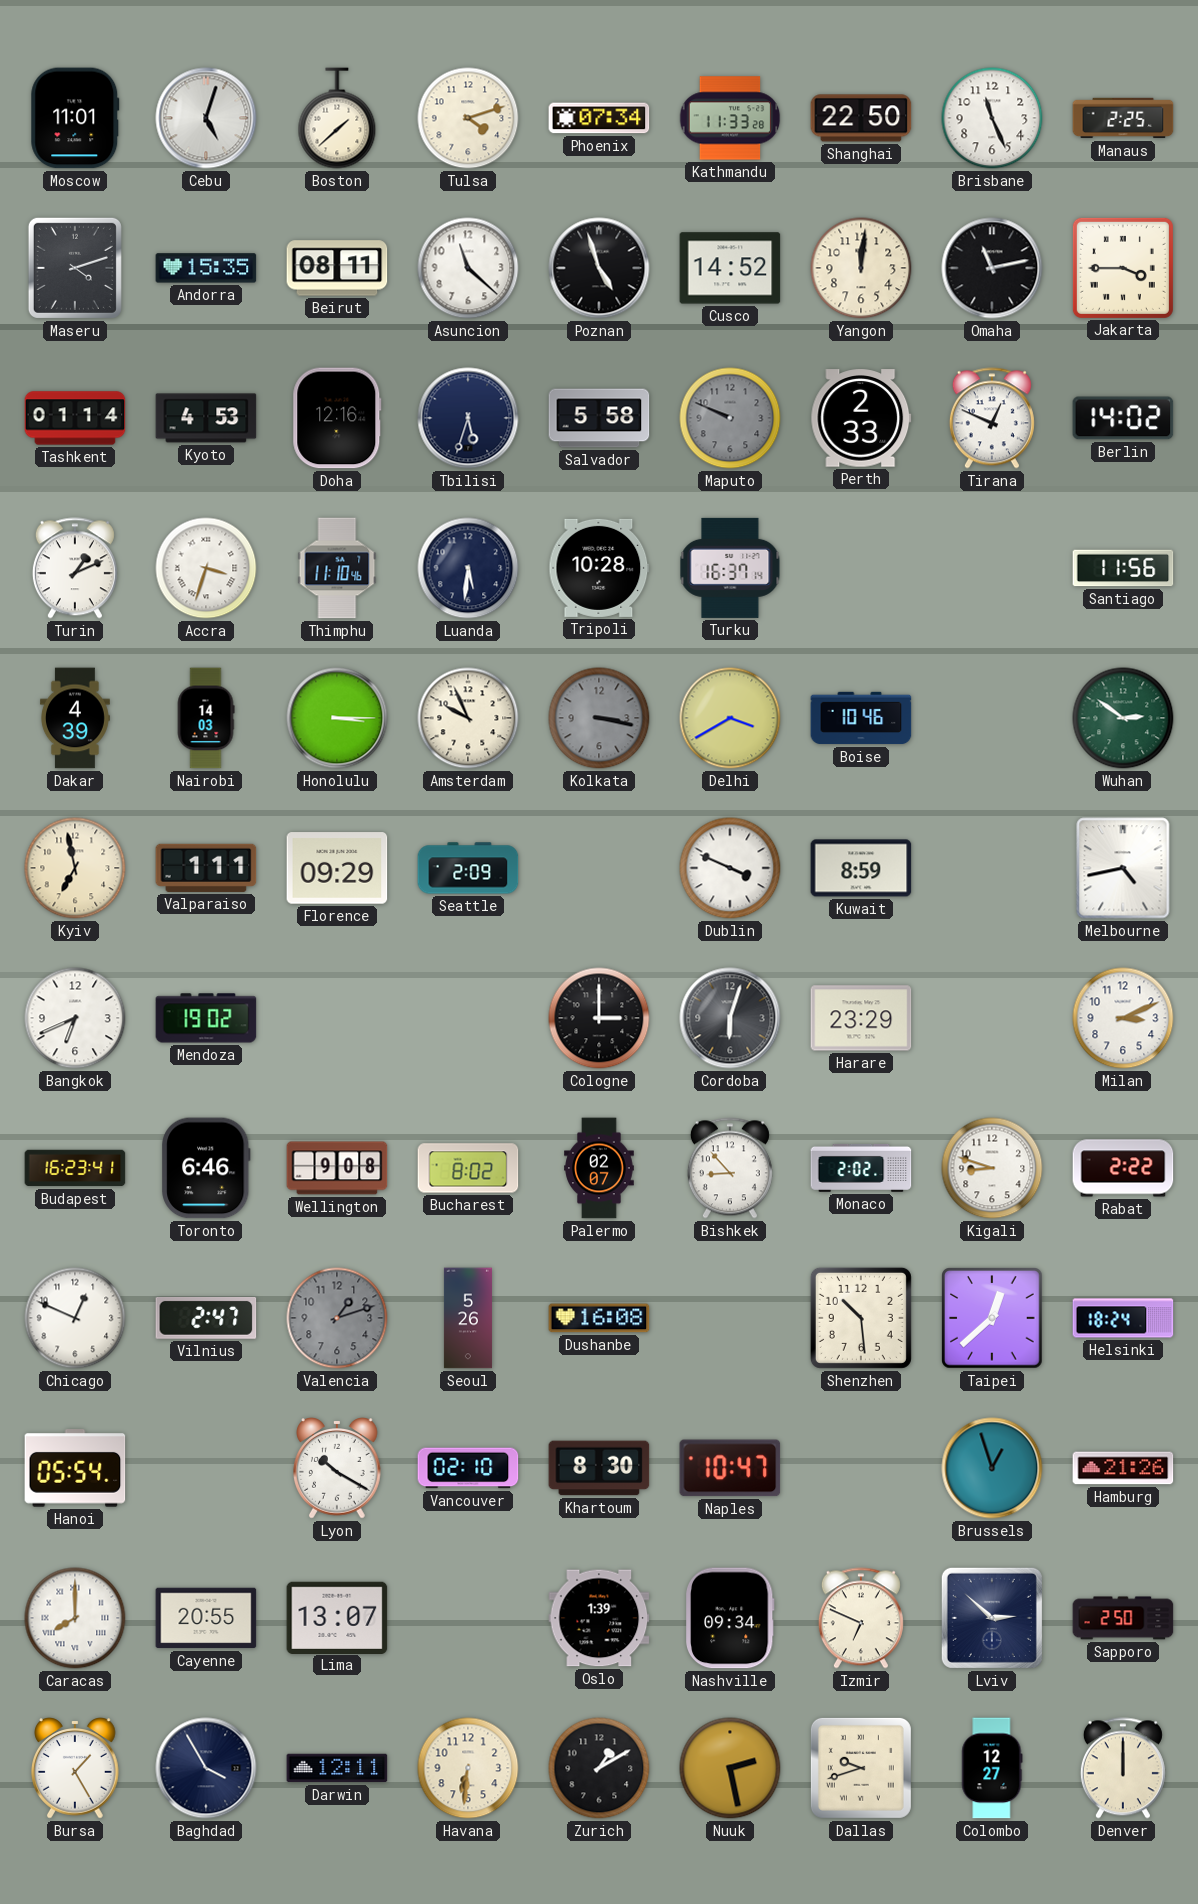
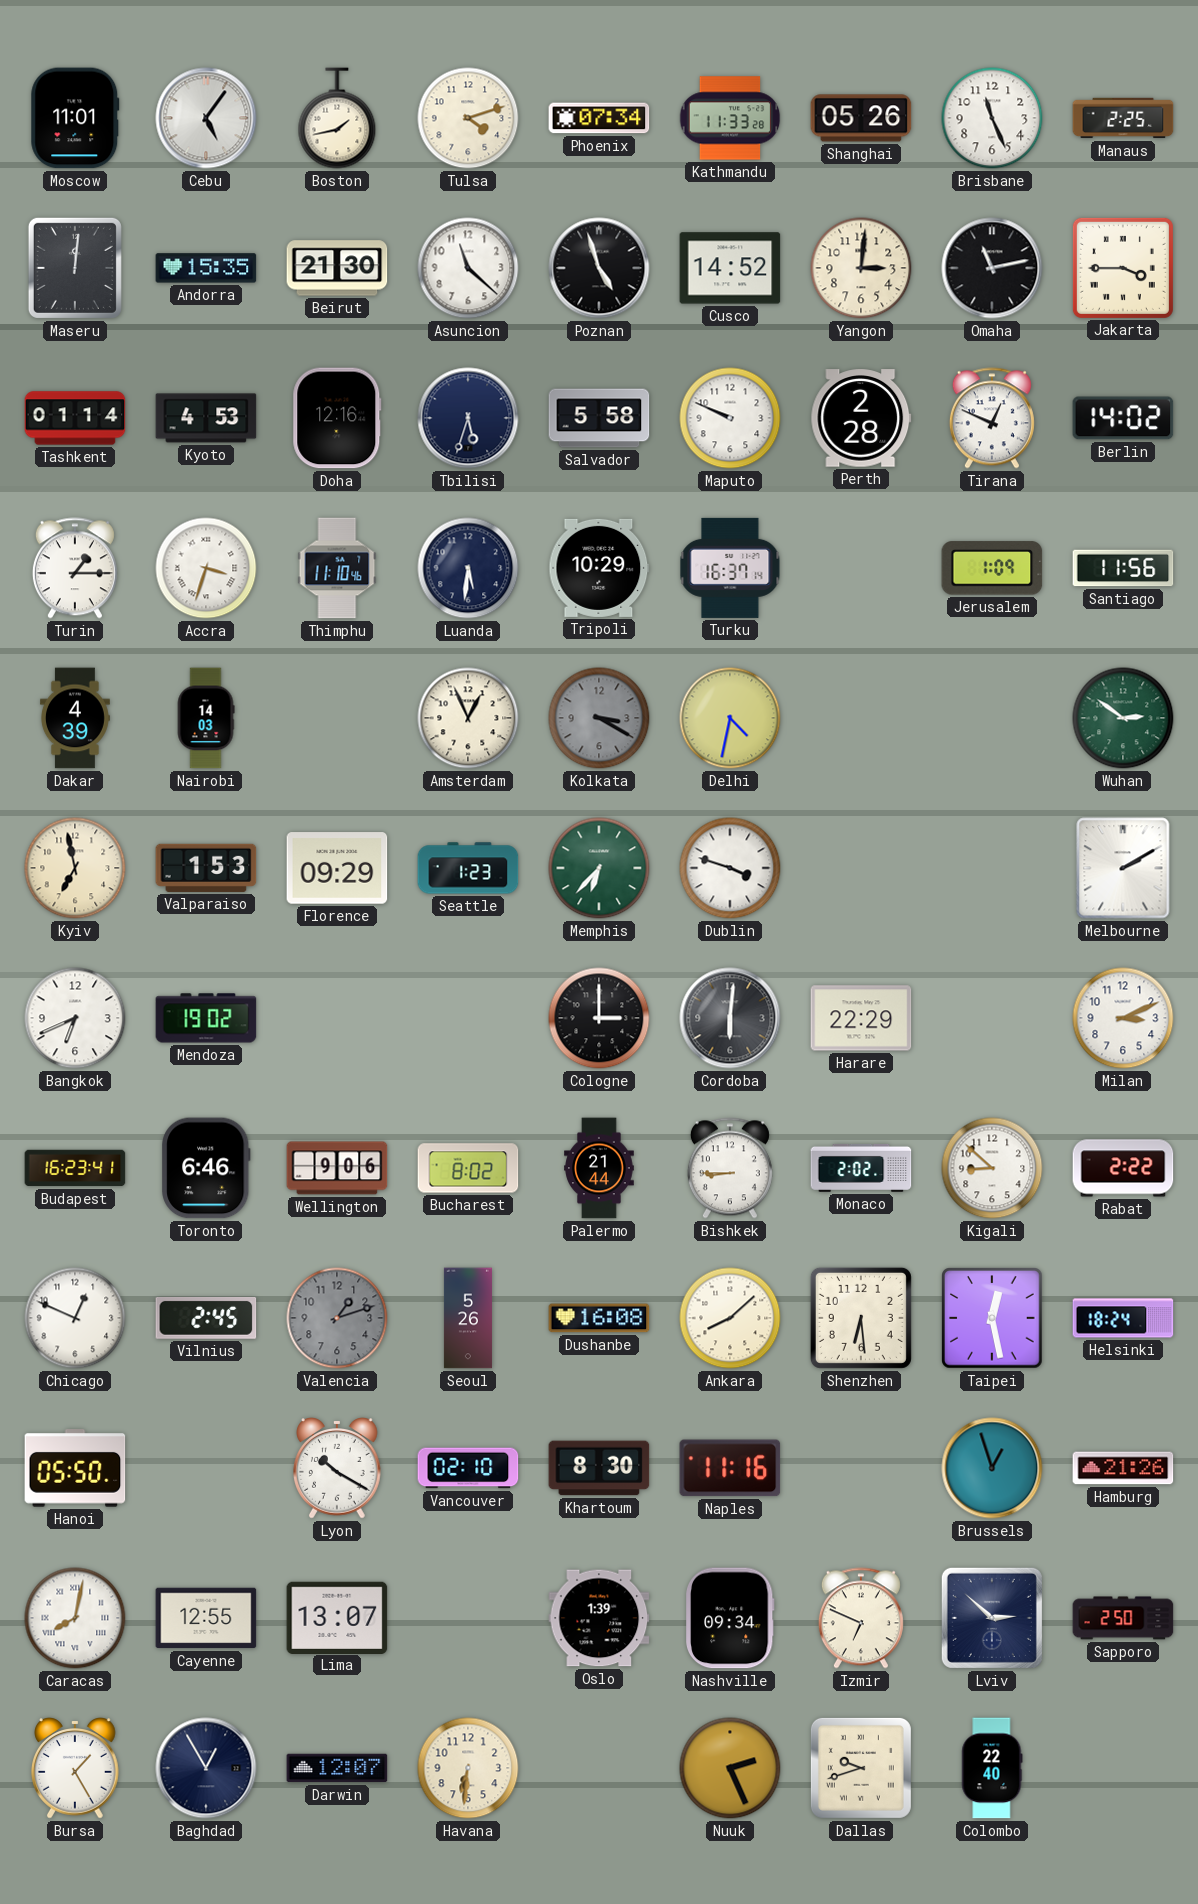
Cebu: 5:03 -> 5:06 (206, 118)
Boston: 1:38 -> 1:43 (337, 118)
Shanghai: 22:50 -> 05:26 (861, 118)
Maseru: 4:12 -> 12:01 (75, 268)
Beirut: 08:11 -> 21:30 (337, 268)
Yangon: 12:01 -> 3:01 (861, 268)
Maputo dial: grey -> white (730, 418)
Perth: 2:33 -> 2:28 (861, 418)
Turin: 1:11 -> 1:15 (75, 568)
Tripoli: 10:28 -> 10:29 (599, 568)
Jerusalem: none -> 1:09 (992, 568)
Honolulu: 3:15 -> none (337, 718)
Amsterdam: 9:56 -> 12:56 (468, 718)
Kolkata: 3:17 -> 3:20 (599, 718)
Delhi: 3:40 -> 4:32 (730, 718)
Boise: 10:46 -> none (861, 718)
Valparaiso: 1:11 -> 1:53 (206, 868)
Seattle: 2:09 -> 1:23 (468, 868)
Memphis: none -> 6:37 (599, 868)
Dublin: 3:49 -> 3:48 (730, 868)
Kuwait: 8:59 -> none (861, 868)
Melbourne: 4:43 -> 2:10 (1123, 868)
Cordoba: 6:03 -> 6:01 (730, 1018)
Harare: 23:29 -> 22:29 (861, 1018)
Wellington: 9:08 -> 9:06 (337, 1168)
Palermo: 02:07 -> 21:44 (599, 1168)
Bishkek: 8:53 -> 8:45 (730, 1168)
Kigali: 8:48 -> 8:52 (992, 1168)
Vilnius: 2:47 -> 2:45 (206, 1318)
Ankara: none -> 8:08 (730, 1318)
Shenzhen: 10:29 -> 6:29 (861, 1318)
Taipei: 12:38 -> 12:28 (992, 1318)
Hanoi: 05:54 -> 05:50 (75, 1468)
Naples: 10:47 -> 11:16 (730, 1468)
Caracas: 8:00 -> 8:02 (75, 1618)
Cayenne: 20:55 -> 12:55 (206, 1618)
Baghdad: 3:55 -> 12:55 (206, 1768)
Darwin: 12:11 -> 12:07 (337, 1768)
Zurich: 1:10 -> none (599, 1768)
Nuuk: 2:28 -> 2:26 (730, 1768)
Colombo: 12:27 -> 22:40 (992, 1768)
Denver: 12:00 -> none (1123, 1768)
